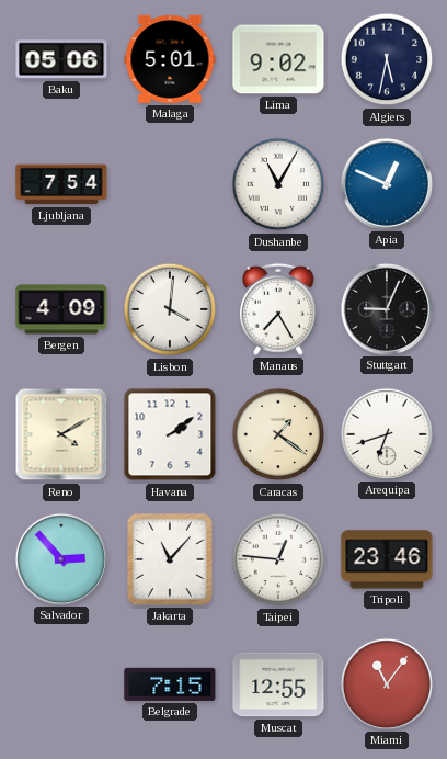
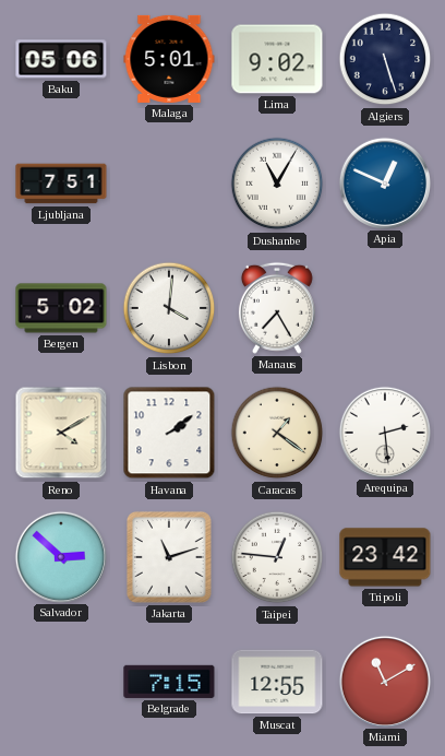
Algiers: 5:32 -> 5:27 (385, 59)
Ljubljana: 7:54 -> 7:51 (61, 184)
Bergen: 4:09 -> 5:02 (61, 308)
Stuttgart: 9:04 -> none (386, 308)
Arequipa: 6:42 -> 2:29 (384, 432)
Salvador: 2:53 -> 2:52 (60, 556)
Jakarta: 11:07 -> 11:12 (169, 557)
Tripoli: 23:46 -> 23:42 (385, 557)
Miami: 11:06 -> 11:10 (384, 681)
